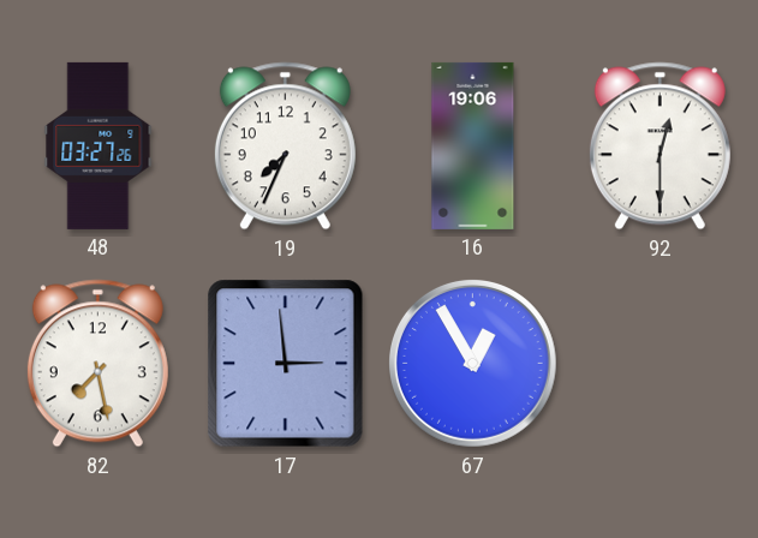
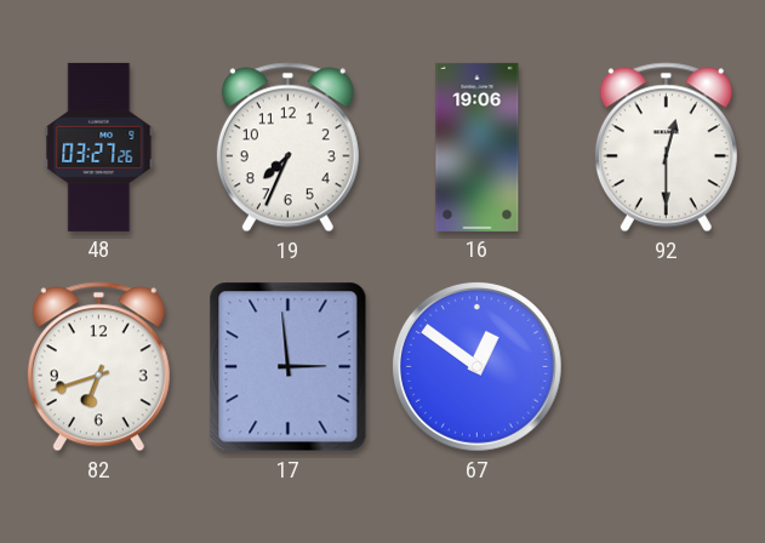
82: 7:28 -> 6:42 (98, 367)
67: 12:55 -> 12:51 (476, 366)
